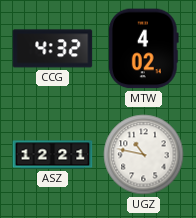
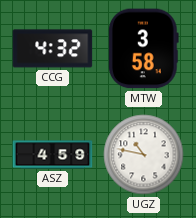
MTW: 4:02 -> 3:58 (144, 49)
ASZ: 12:21 -> 4:59 (53, 155)
